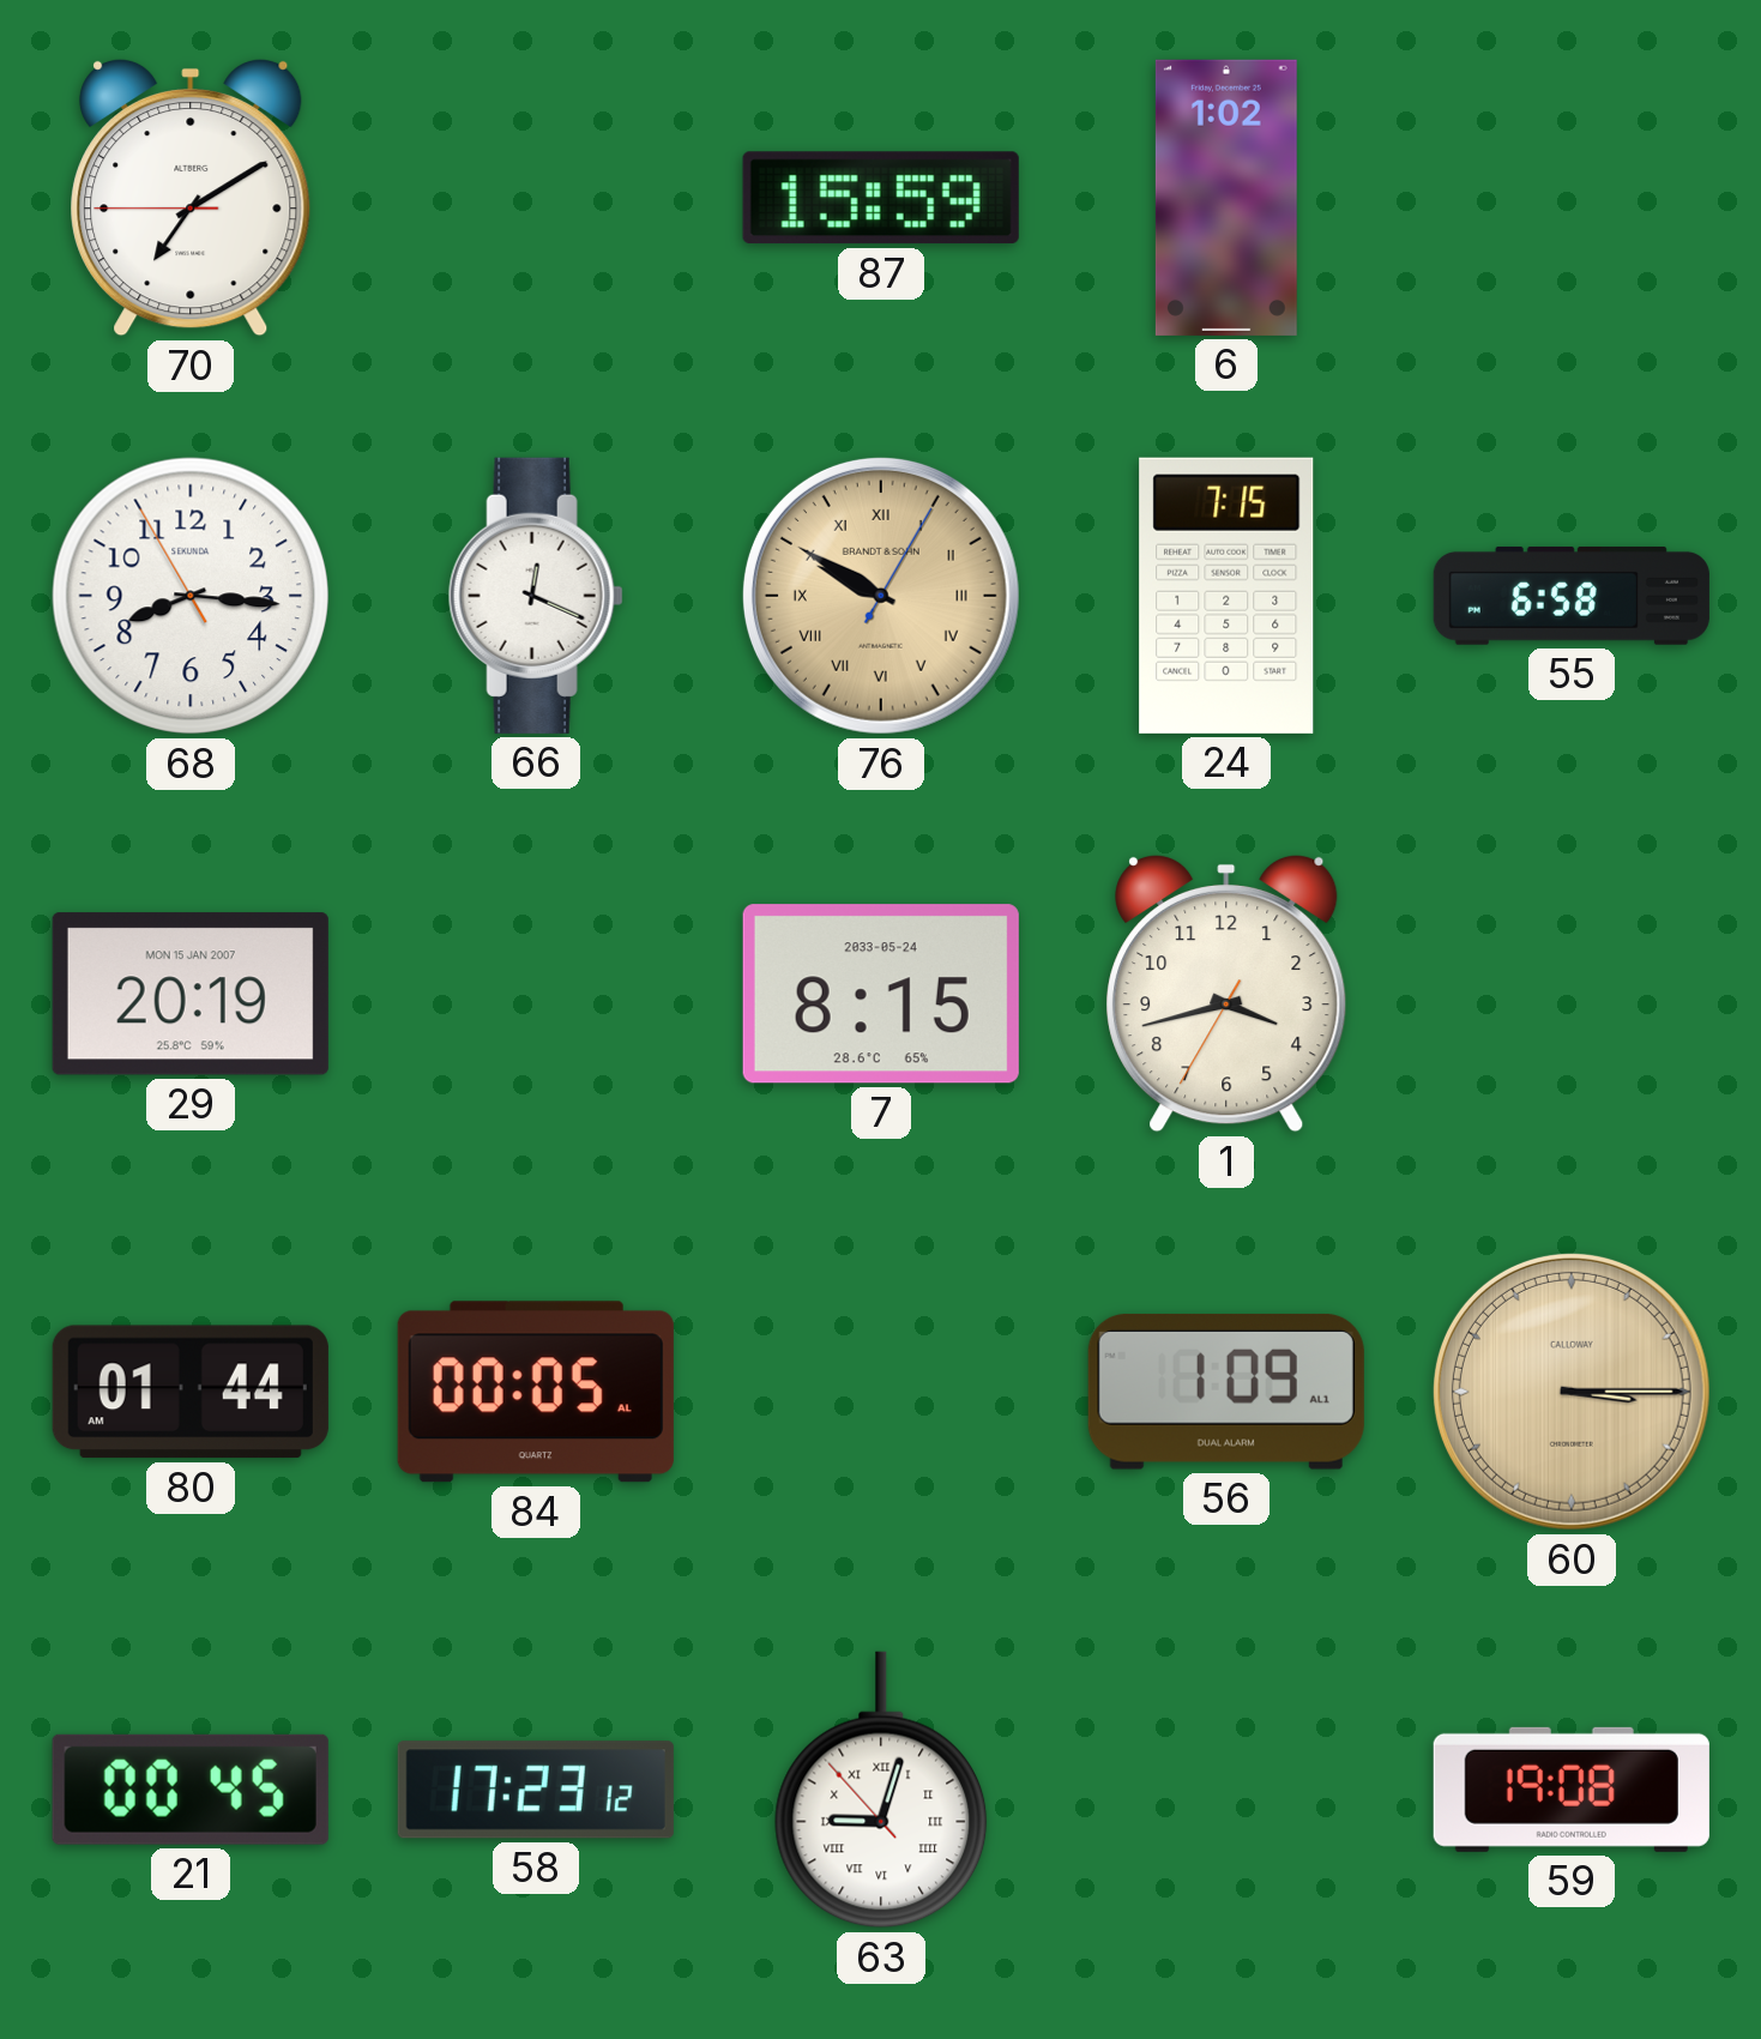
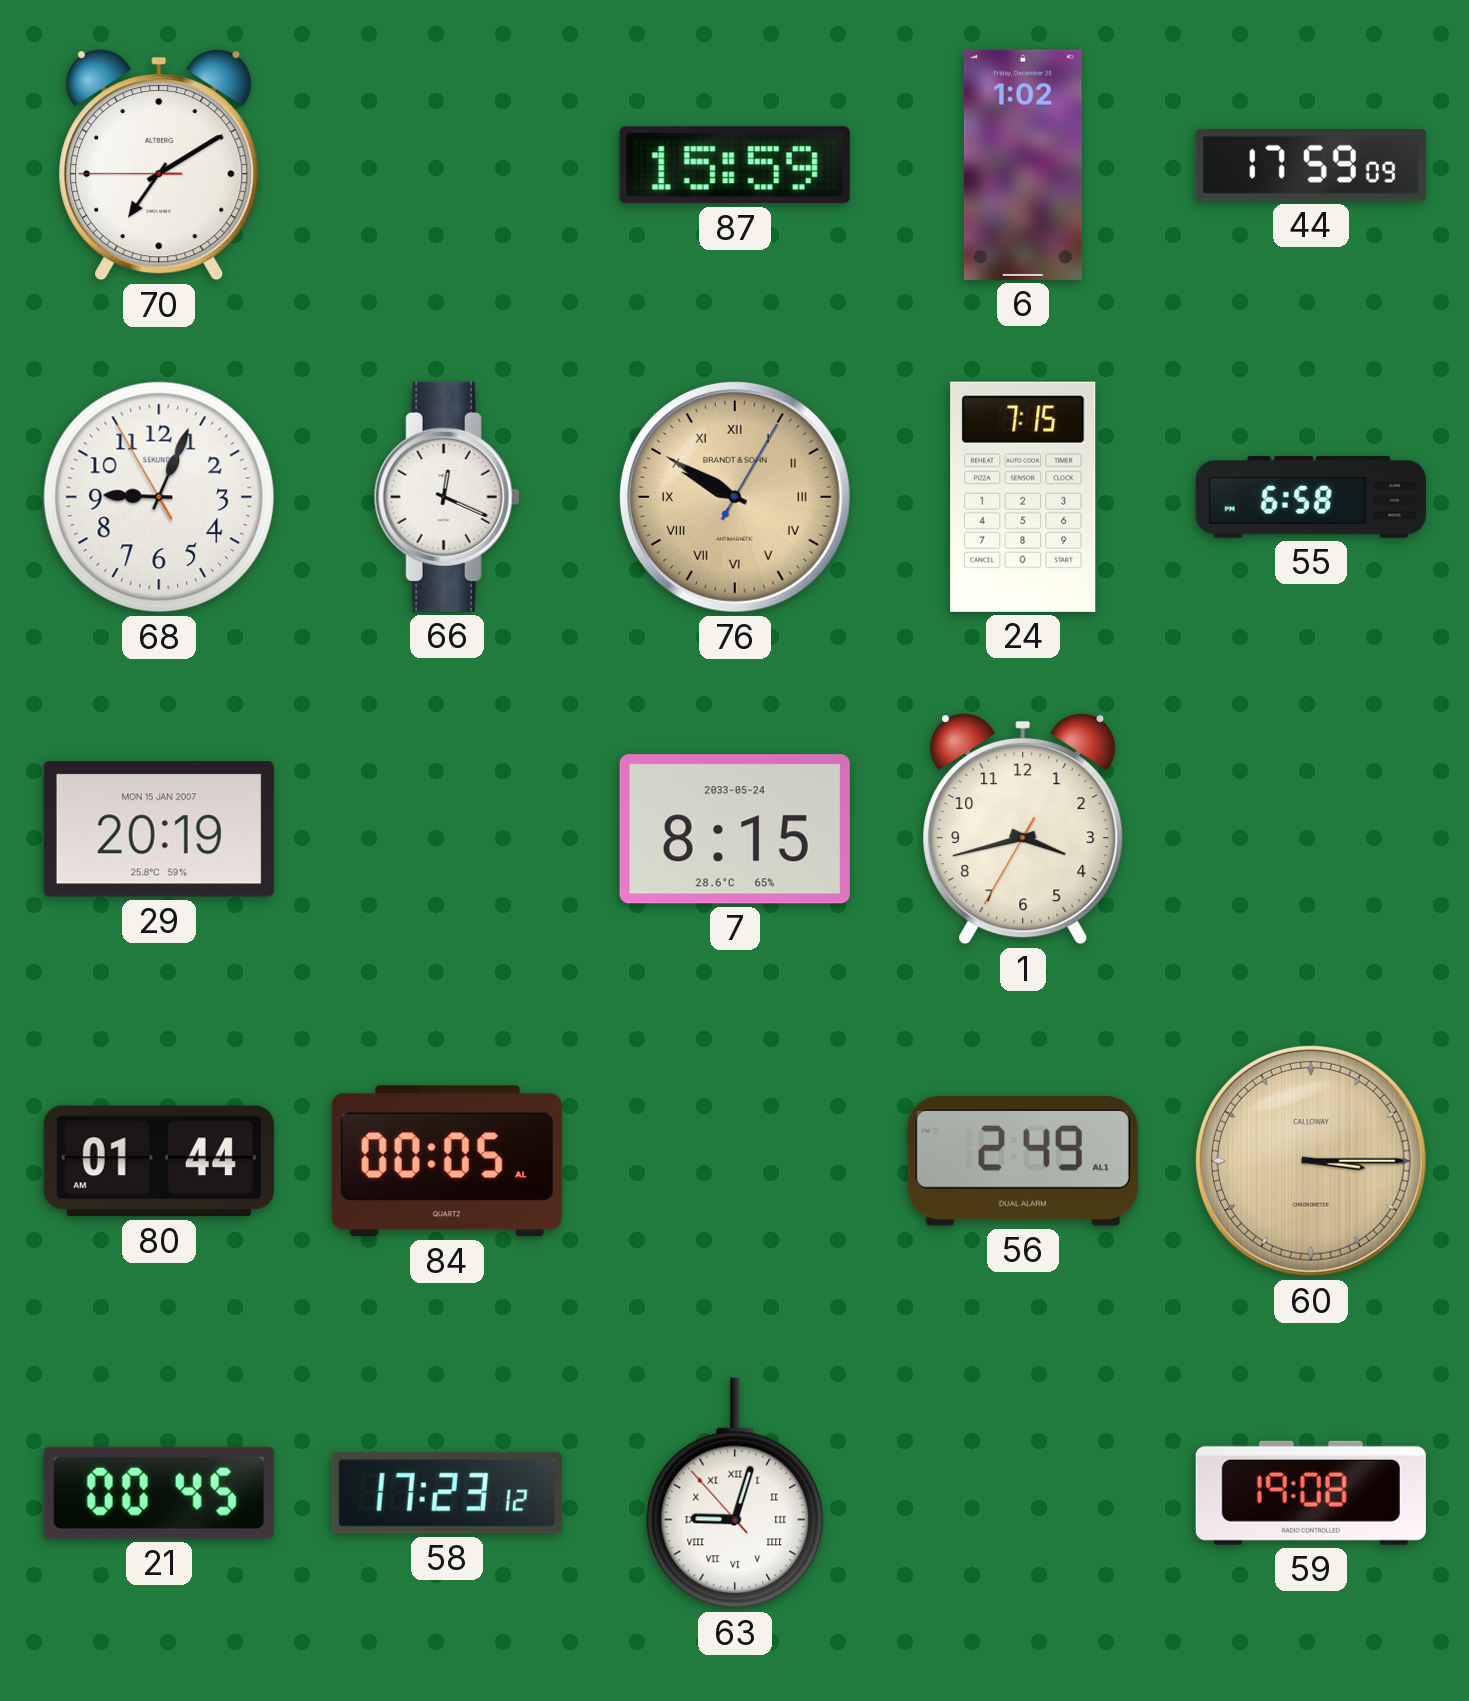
44: none -> 17:59 (1311, 165)
68: 8:15 -> 9:03 (159, 497)
56: 1:09 -> 2:49 (1023, 1161)
